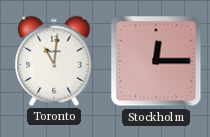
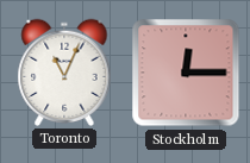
Toronto: 11:01 -> 11:04 (64, 73)
